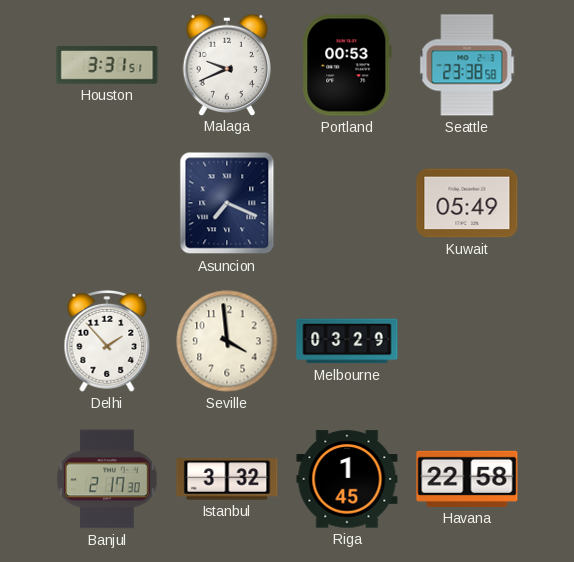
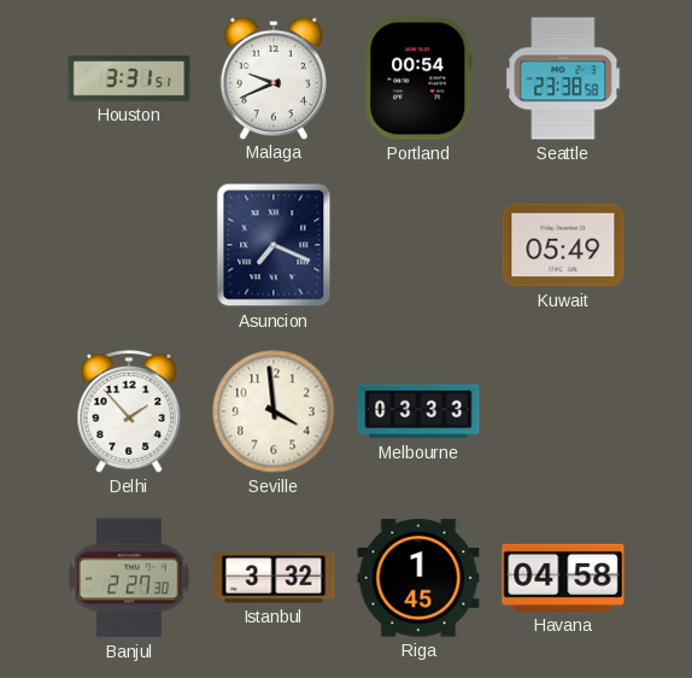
Portland: 00:53 -> 00:54 (418, 78)
Melbourne: 03:29 -> 03:33 (418, 411)
Banjul: 2:17 -> 2:27 (130, 578)
Havana: 22:58 -> 04:58 (563, 578)
